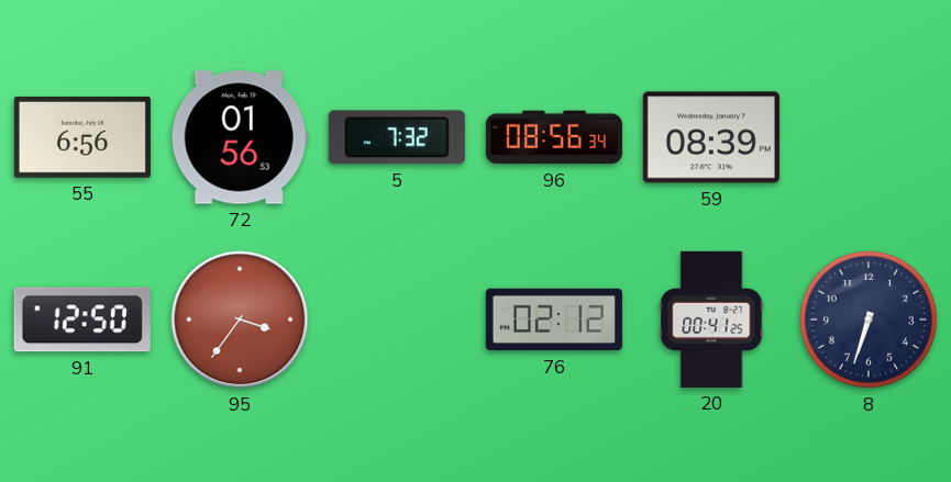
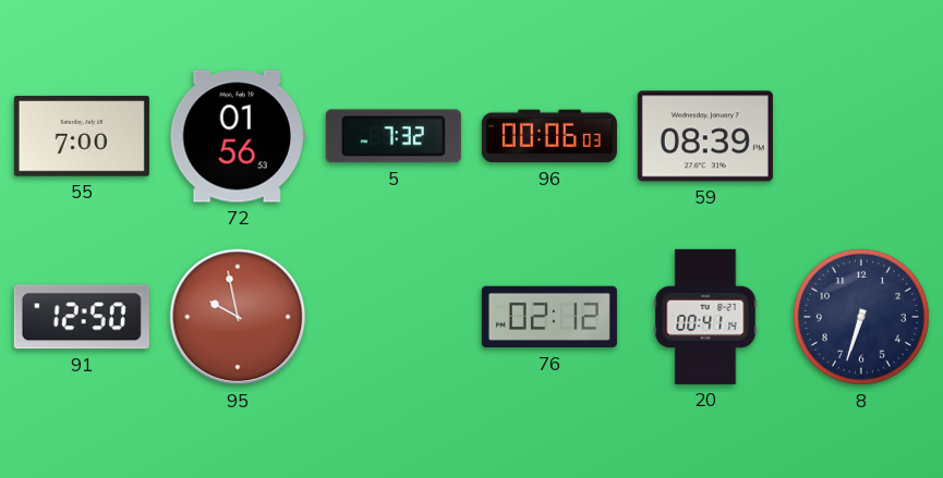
55: 6:56 -> 7:00 (82, 136)
96: 08:56 -> 00:06 (549, 136)
95: 3:36 -> 9:58 (238, 317)
20: 00:41:25 -> 00:41:14 (705, 317)
